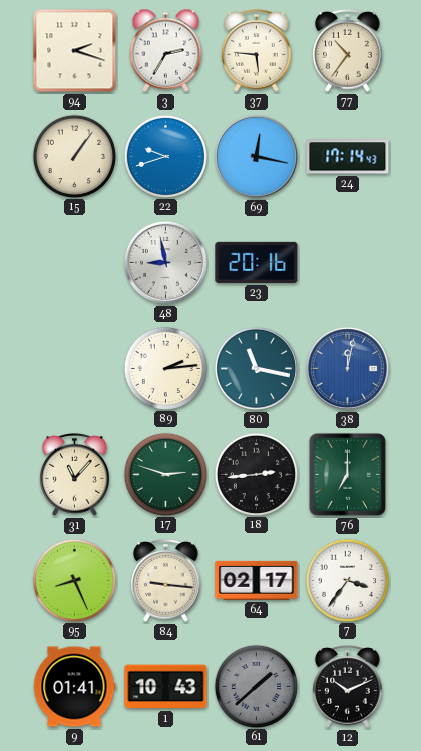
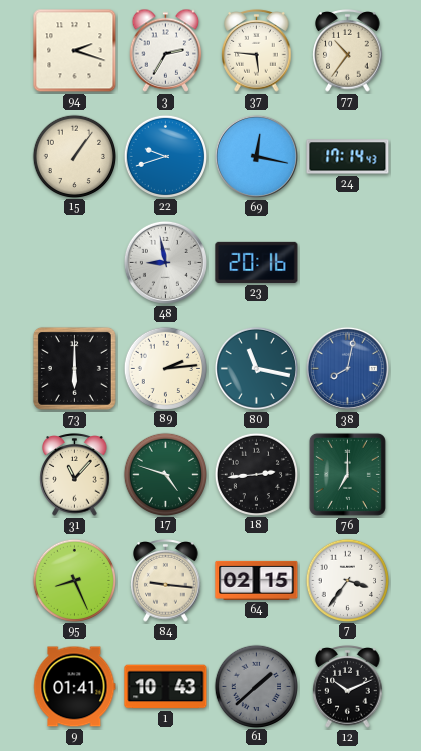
73: none -> 6:00 (74, 368)
38: 12:02 -> 8:02 (347, 368)
17: 2:48 -> 4:48 (165, 474)
64: 02:17 -> 02:15 (257, 580)
